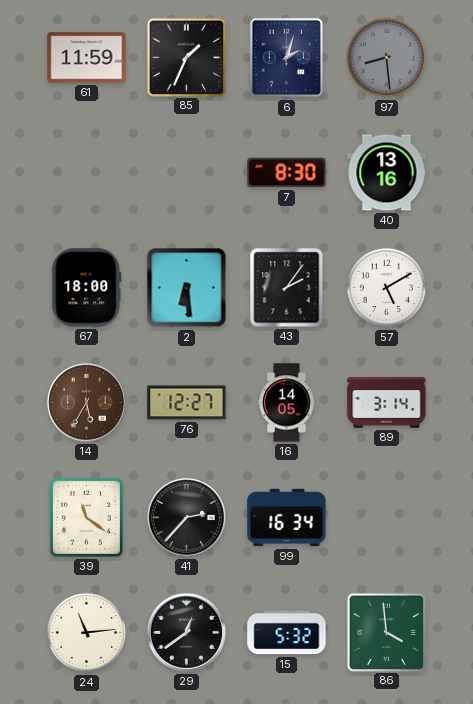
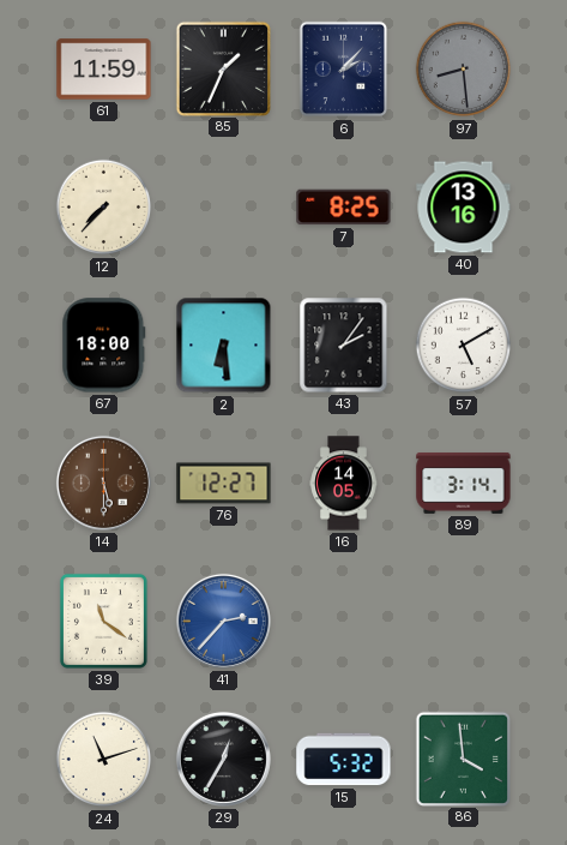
6: 2:03 -> 2:07 (344, 70)
12: none -> 7:37 (104, 208)
7: 8:30 -> 8:25 (344, 208)
14: 5:35 -> 5:30 (103, 483)
41 dial: black -> blue (223, 621)
99: 16:34 -> none (287, 518)
24: 11:14 -> 11:12 (104, 760)
29: 12:39 -> 12:35 (223, 759)
